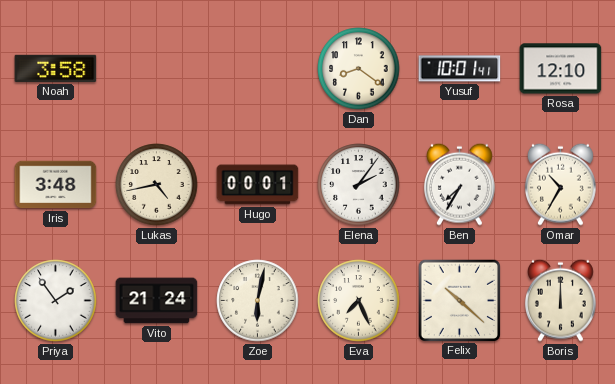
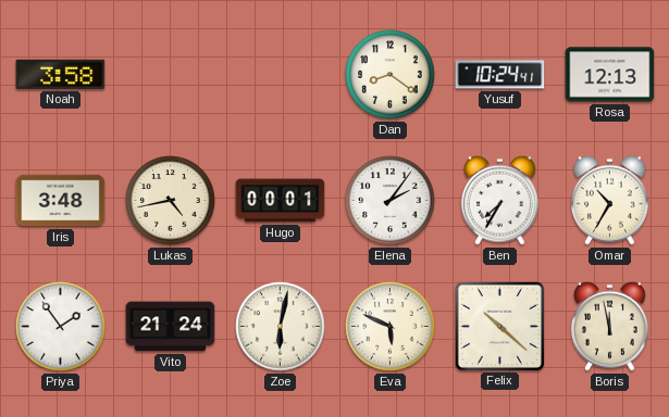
Yusuf: 10:01 -> 10:24 (500, 75)
Rosa: 12:10 -> 12:13 (610, 75)
Eva: 7:26 -> 5:49 (391, 327)
Boris: 12:00 -> 11:58 (609, 326)
